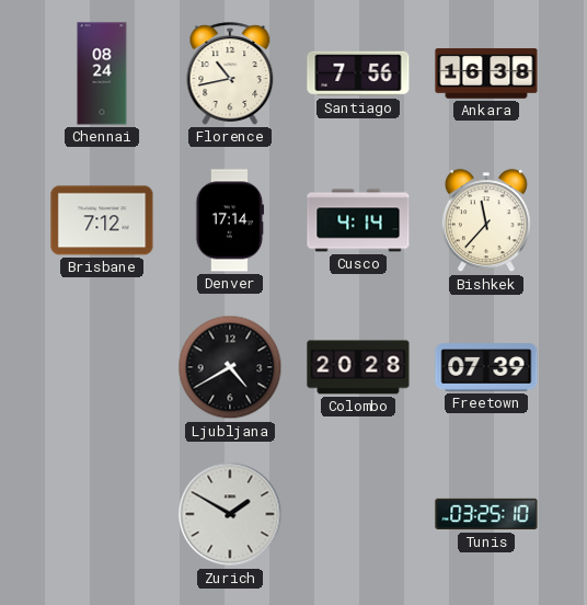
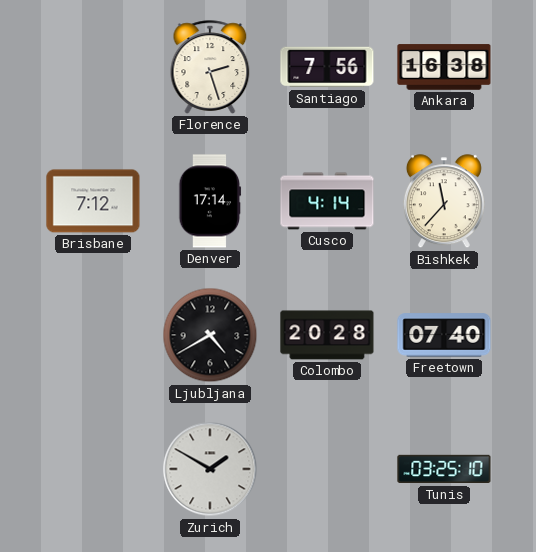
Chennai: 08:24 -> none (102, 73)
Florence: 10:43 -> 2:27 (210, 67)
Freetown: 07:39 -> 07:40 (444, 335)
